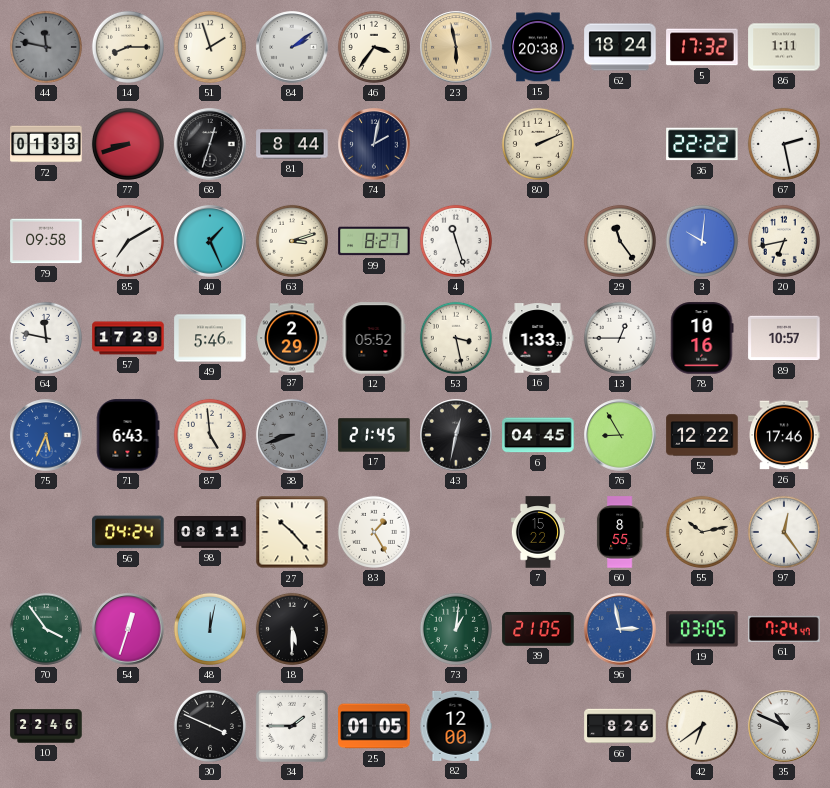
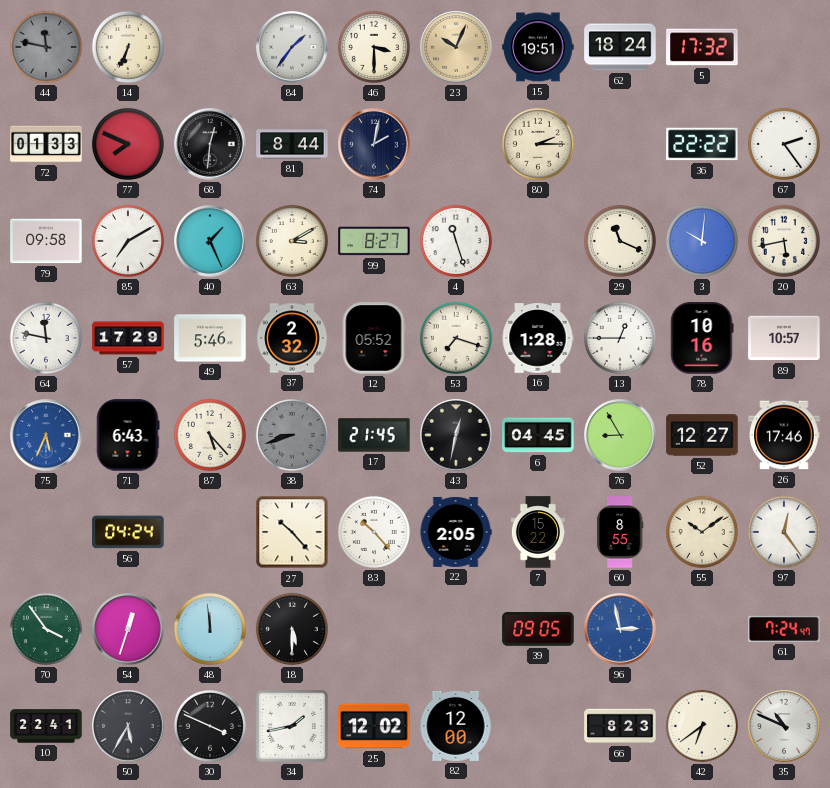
14: 8:15 -> 6:34 (128, 47)
51: 1:57 -> none (210, 47)
84: 2:09 -> 1:36 (292, 47)
46: 3:36 -> 3:30 (374, 47)
23: 5:58 -> 10:04 (456, 47)
15: 20:38 -> 19:51 (538, 47)
86: 1:11 -> none (784, 47)
77: 8:42 -> 7:49 (128, 144)
68: 12:33 -> 12:31 (210, 144)
80: 2:11 -> 2:15 (538, 144)
67: 2:28 -> 2:24 (784, 144)
63: 3:12 -> 3:10 (292, 241)
29: 11:24 -> 11:19 (620, 241)
20: 6:43 -> 5:43 (784, 241)
37: 2:29 -> 2:32 (292, 338)
53: 3:28 -> 7:18 (456, 338)
16: 1:33 -> 1:28 (538, 338)
87: 4:59 -> 5:23 (210, 435)
52: 12:22 -> 12:27 (702, 435)
98: 08:11 -> none (210, 533)
83: 1:25 -> 10:23 (374, 532)
22: none -> 2:05 (456, 532)
55: 10:13 -> 10:09 (702, 532)
48: 12:02 -> 11:59 (210, 629)
73: 1:01 -> none (456, 629)
39: 21:05 -> 09:05 (538, 630)
19: 03:05 -> none (702, 629)
10: 22:46 -> 22:41 (46, 726)
50: none -> 5:35 (128, 726)
34: 1:45 -> 1:43 (292, 726)
25: 01:05 -> 12:02 (374, 726)
66: 8:26 -> 8:23 (620, 726)
